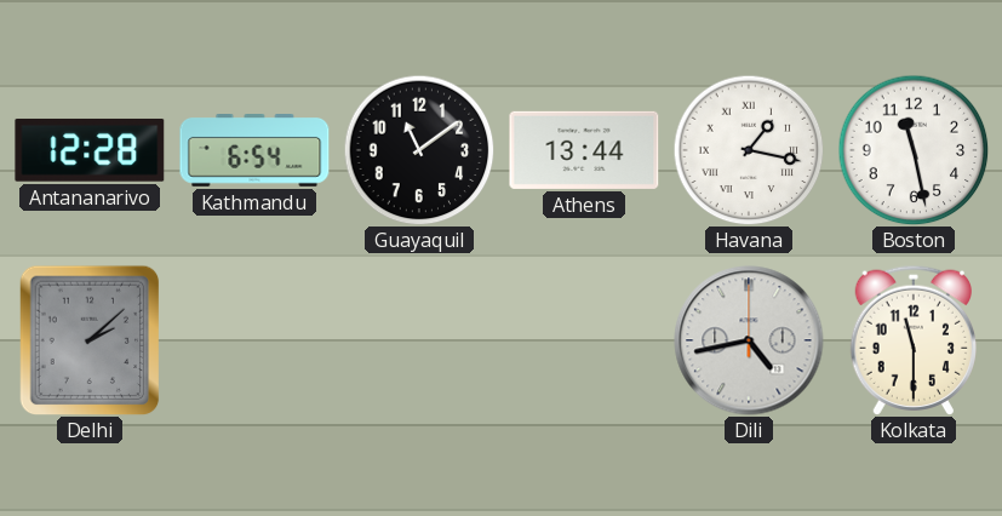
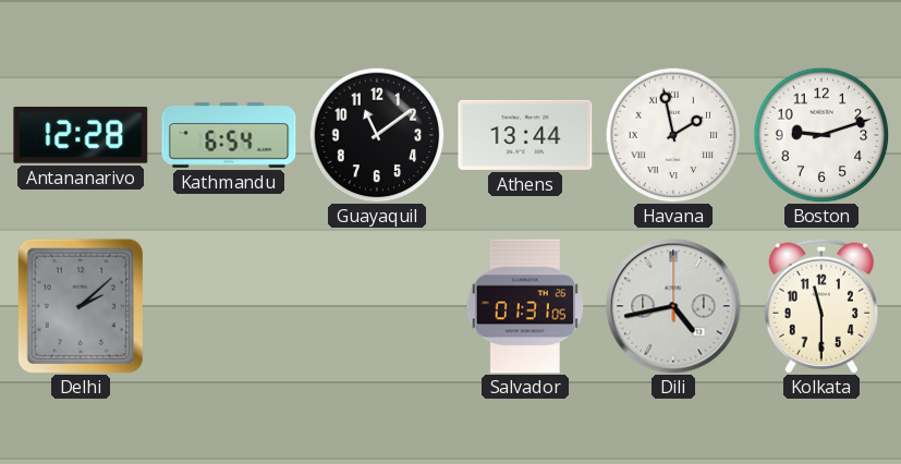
Havana: 1:17 -> 1:58 (673, 135)
Boston: 11:28 -> 9:12 (821, 135)
Salvador: none -> 01:31 (524, 306)
